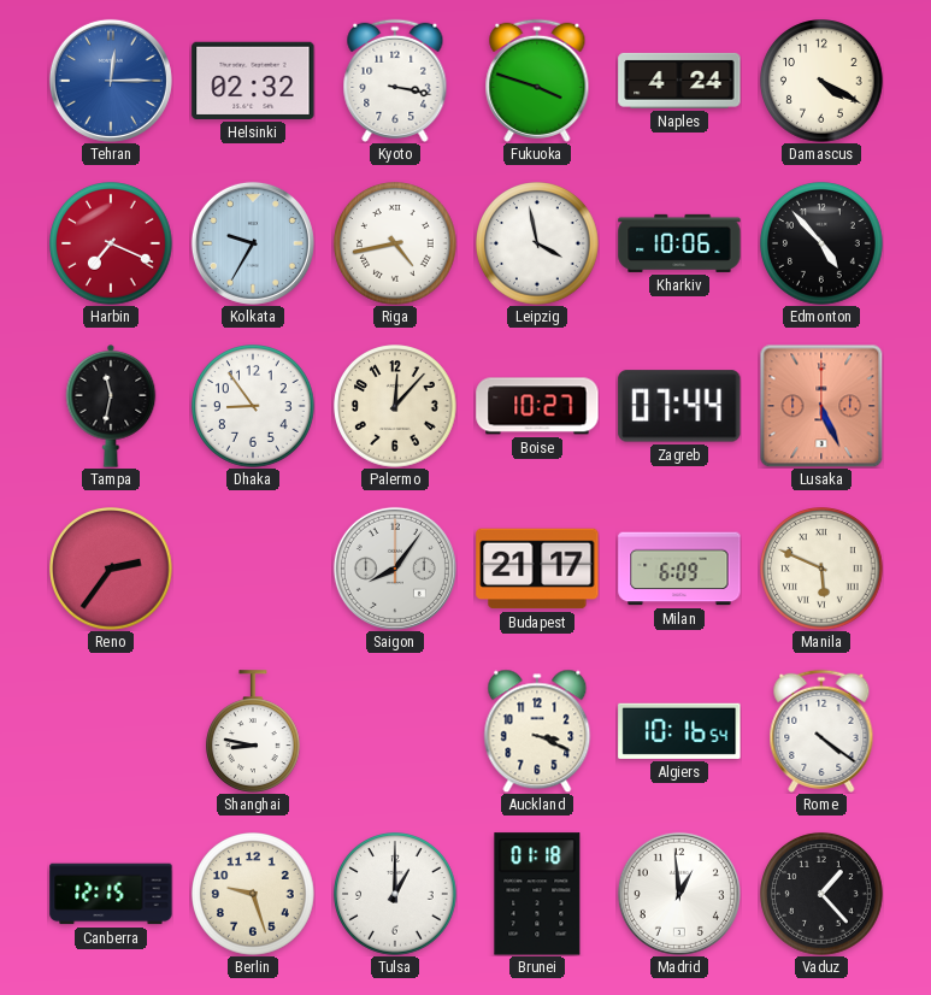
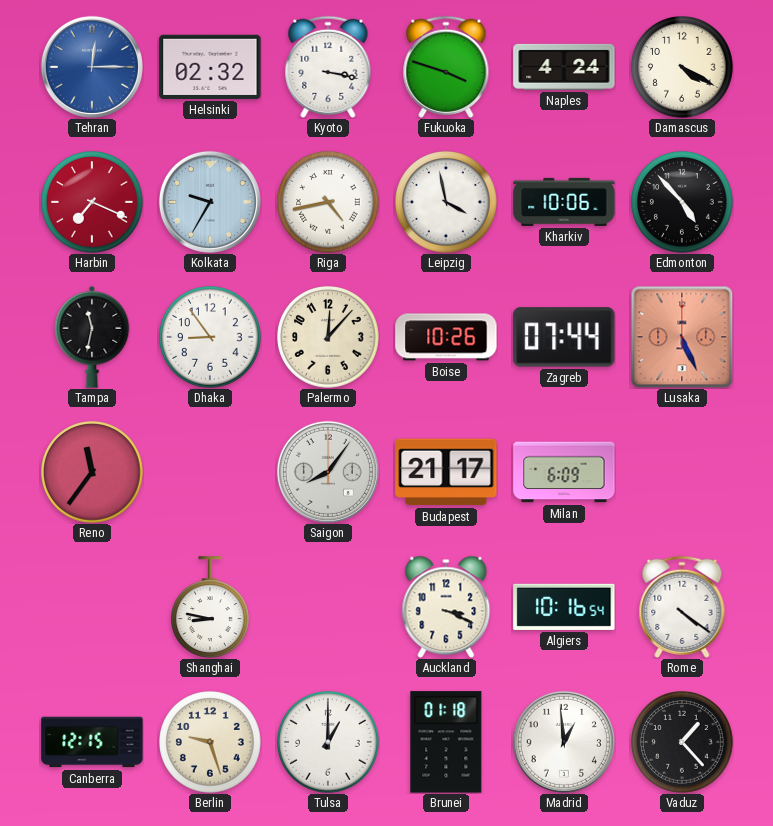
Boise: 10:27 -> 10:26 (446, 337)
Reno: 2:36 -> 11:36 (92, 472)
Manila: 5:49 -> none (821, 569)
